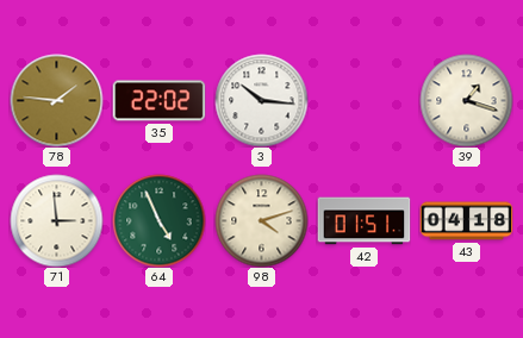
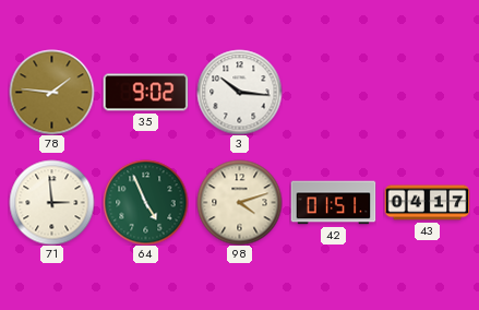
35: 22:02 -> 9:02 (145, 93)
39: 1:18 -> none (466, 100)
43: 04:18 -> 04:17 (427, 203)
